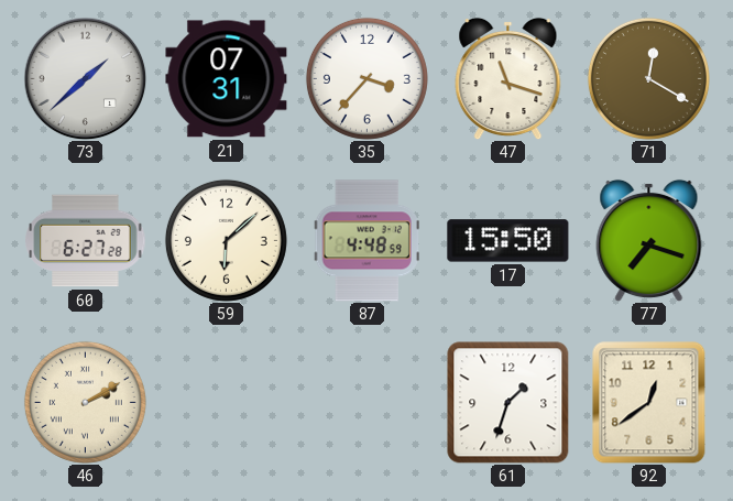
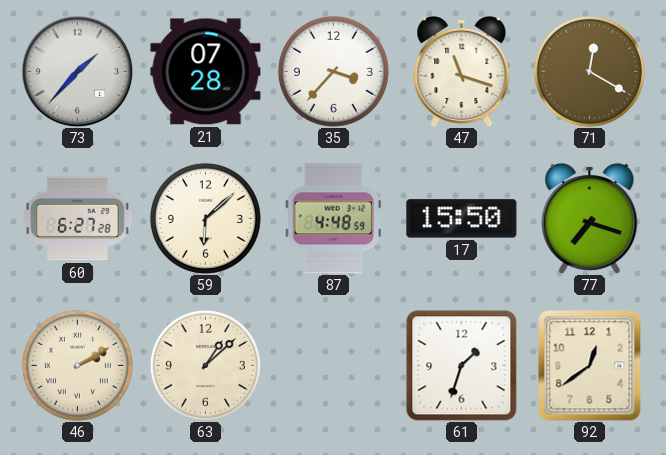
73: 1:38 -> 1:37 (77, 71)
21: 07:31 -> 07:28 (206, 72)
63: none -> 1:08 (205, 365)
